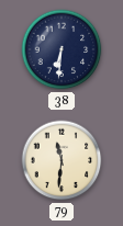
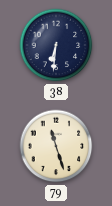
79: 11:31 -> 11:27 (56, 146)
